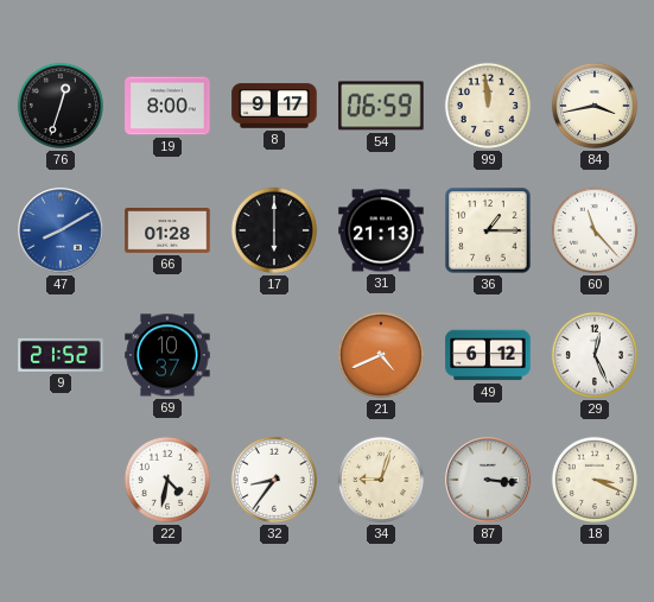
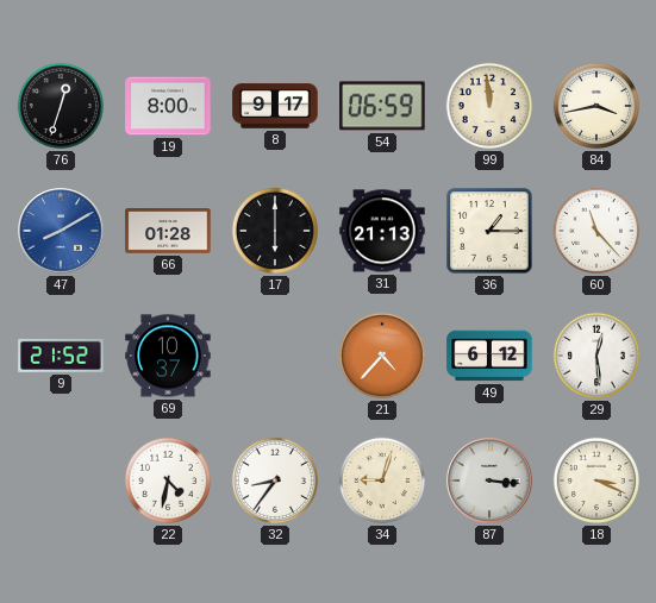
21: 4:41 -> 4:37 (382, 356)
29: 12:26 -> 12:29 (596, 356)
